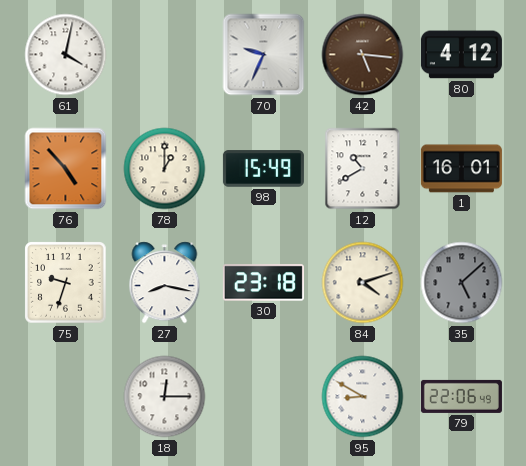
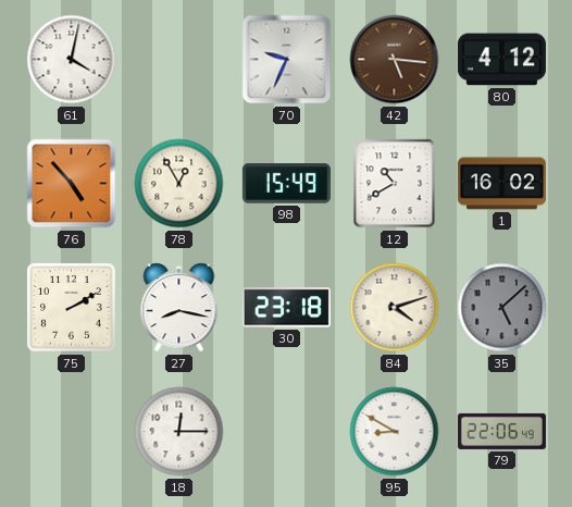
78: 1:00 -> 12:55 (179, 184)
1: 16:01 -> 16:02 (501, 184)
75: 9:33 -> 2:10 (72, 308)
